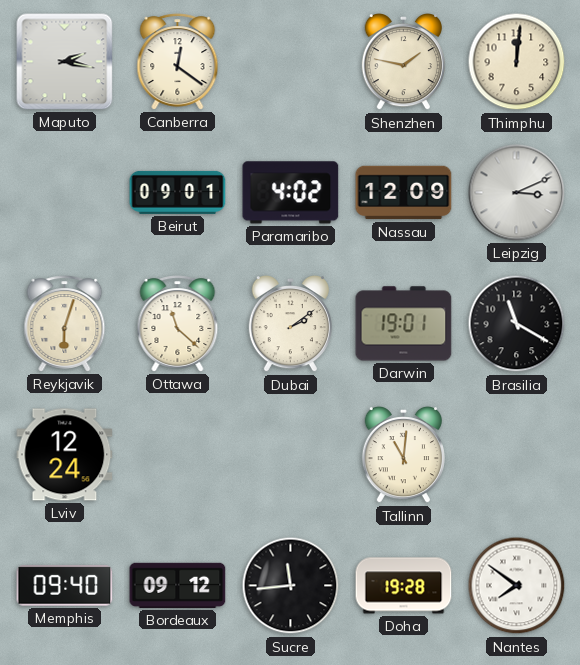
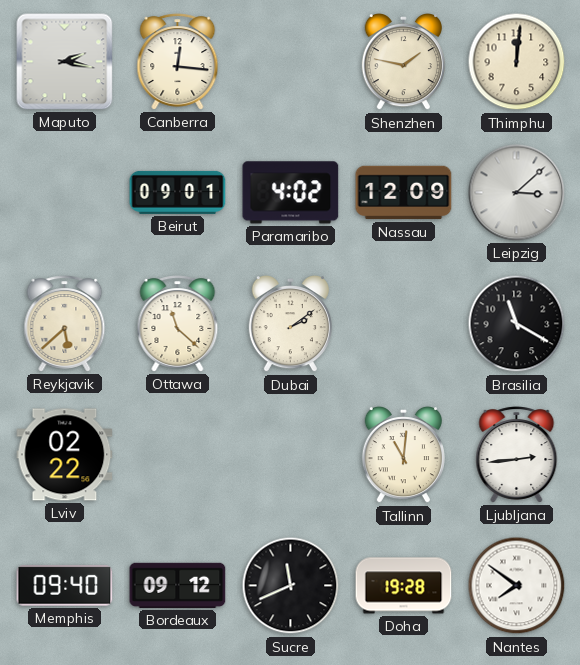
Canberra: 12:21 -> 12:16 (178, 62)
Leipzig: 3:11 -> 3:08 (517, 193)
Reykjavik: 6:03 -> 5:38 (65, 324)
Darwin: 19:01 -> none (404, 324)
Lviv: 12:24 -> 02:22 (65, 455)
Ljubljana: none -> 2:44 (517, 455)
Sucre: 11:44 -> 11:41 (291, 586)
